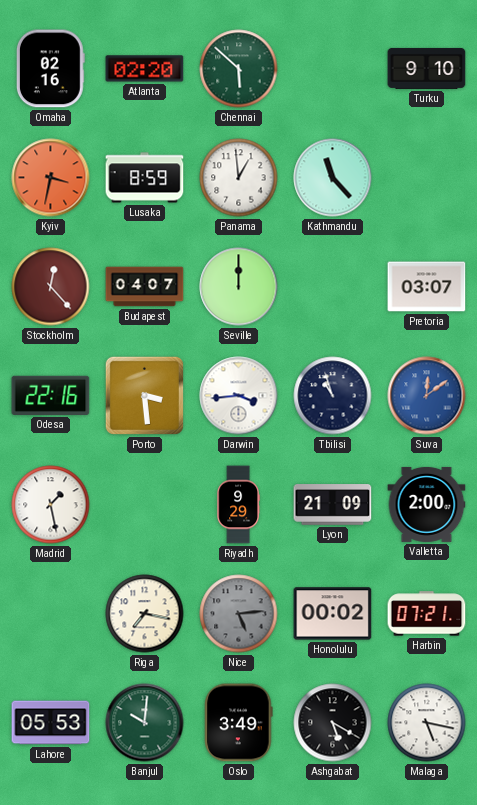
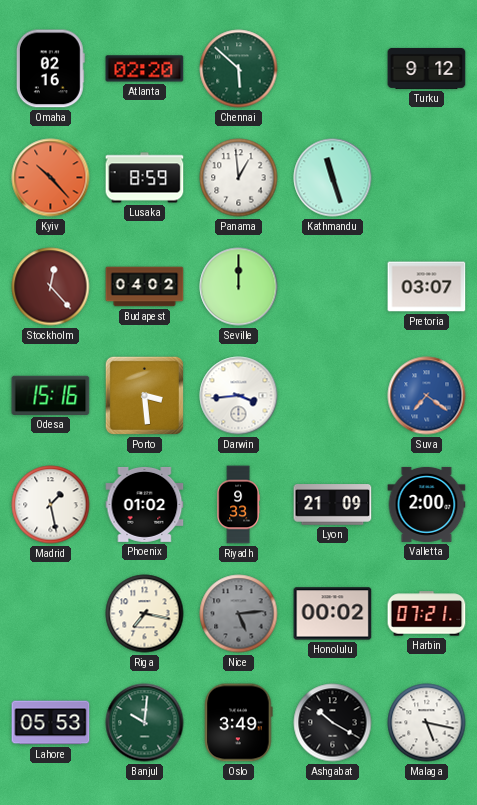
Turku: 9:10 -> 9:12 (427, 68)
Kyiv: 3:32 -> 10:23 (51, 178)
Kathmandu: 11:23 -> 11:27 (333, 178)
Budapest: 04:07 -> 04:02 (145, 287)
Odesa: 22:16 -> 15:16 (51, 395)
Tbilisi: 10:57 -> none (333, 396)
Suva: 12:09 -> 7:21 (427, 396)
Phoenix: none -> 01:02 (145, 504)
Riyadh: 9:29 -> 9:33 (238, 505)
Ashgabat: 5:20 -> 10:20 (333, 723)
